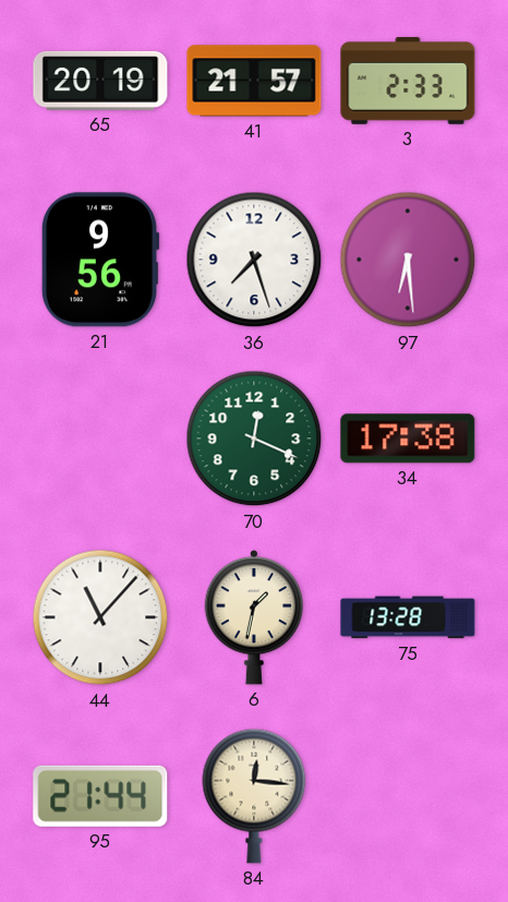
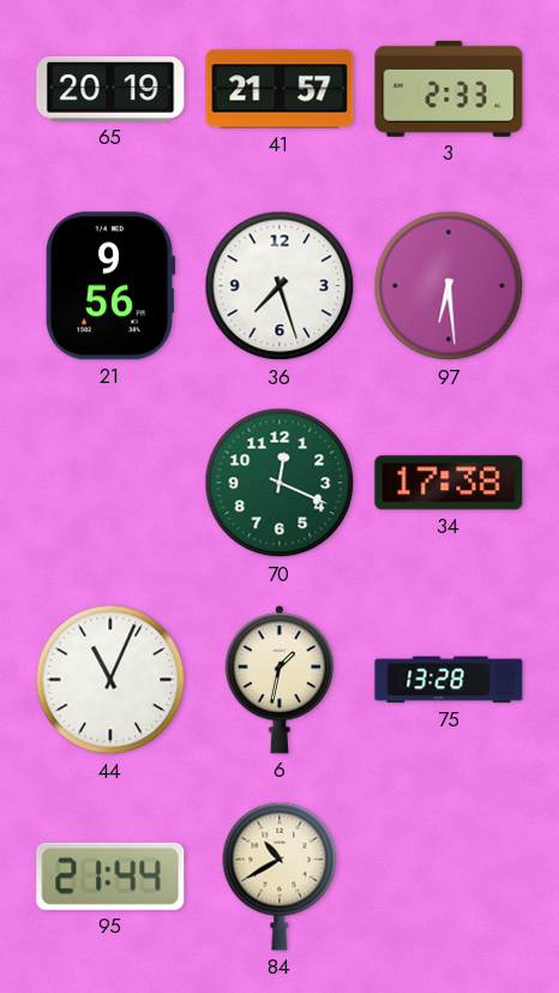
44: 11:07 -> 11:04 (110, 680)
84: 12:16 -> 10:40 (279, 877)
